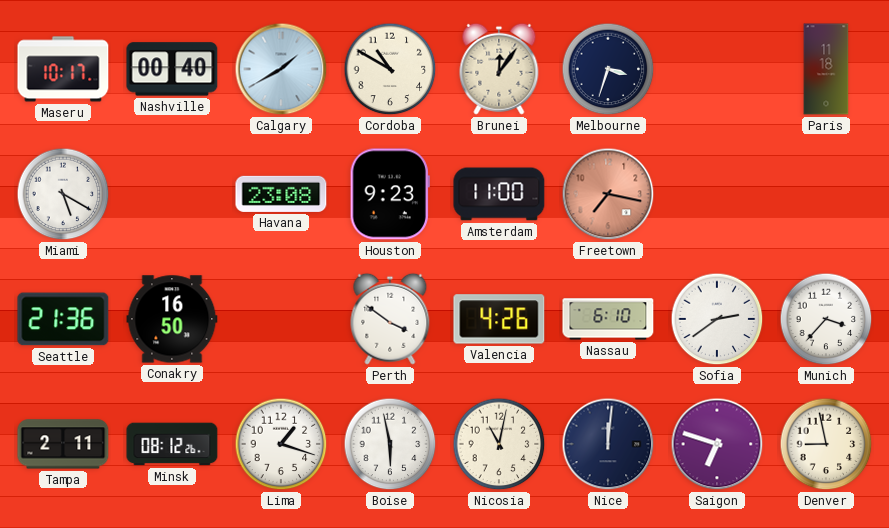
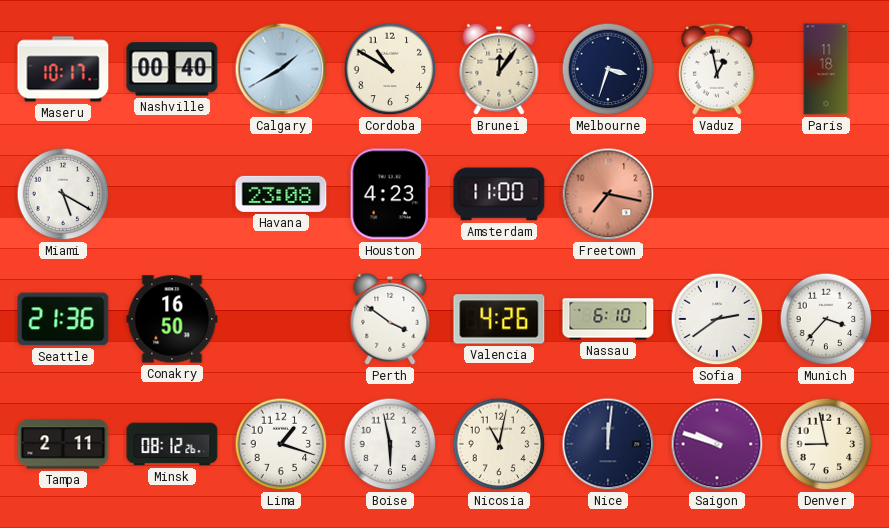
Vaduz: none -> 12:58 (718, 69)
Houston: 9:23 -> 4:23 (390, 194)
Saigon: 6:48 -> 9:48 (717, 444)
